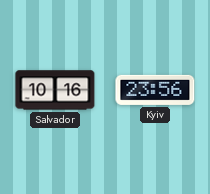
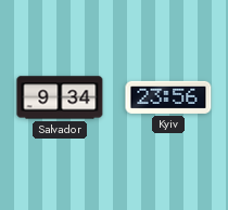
Salvador: 10:16 -> 9:34 (60, 97)
